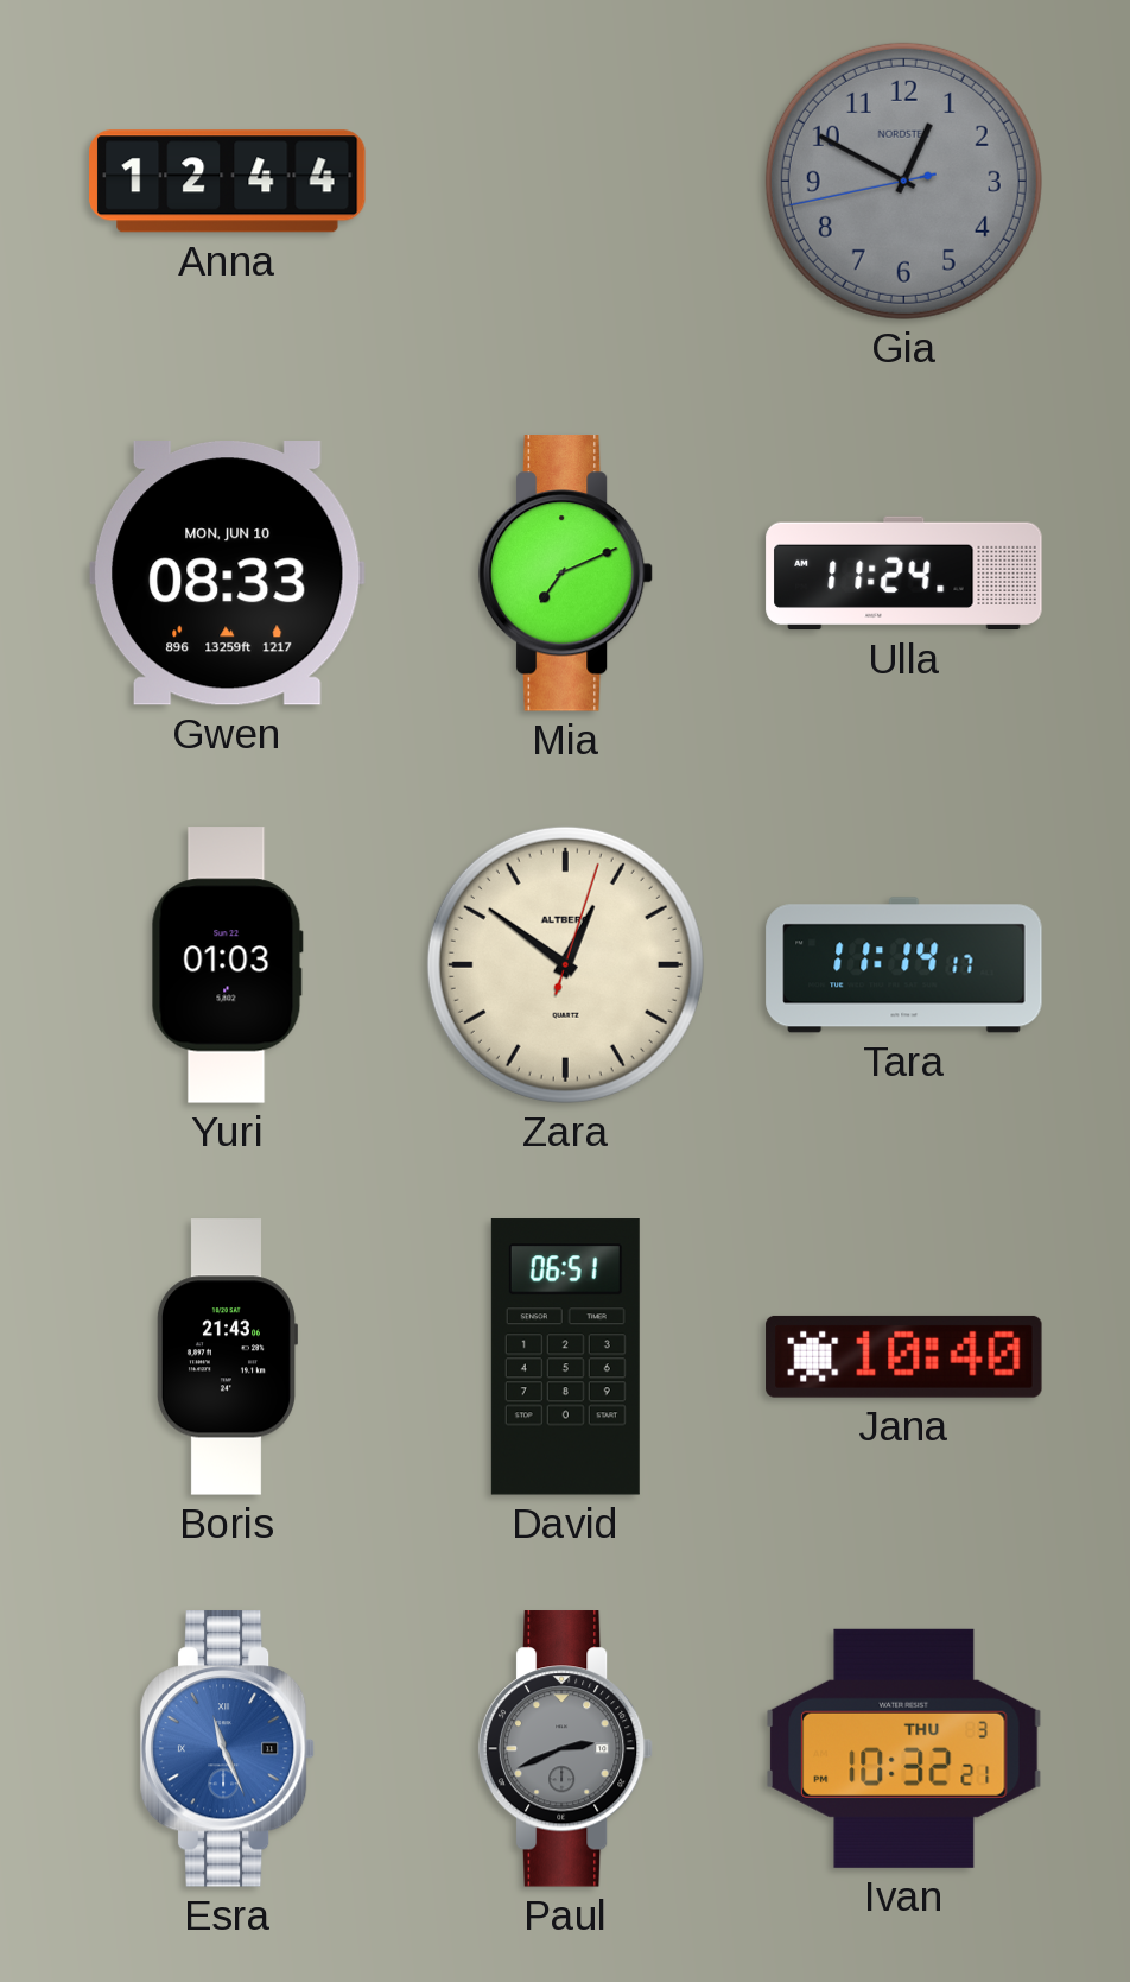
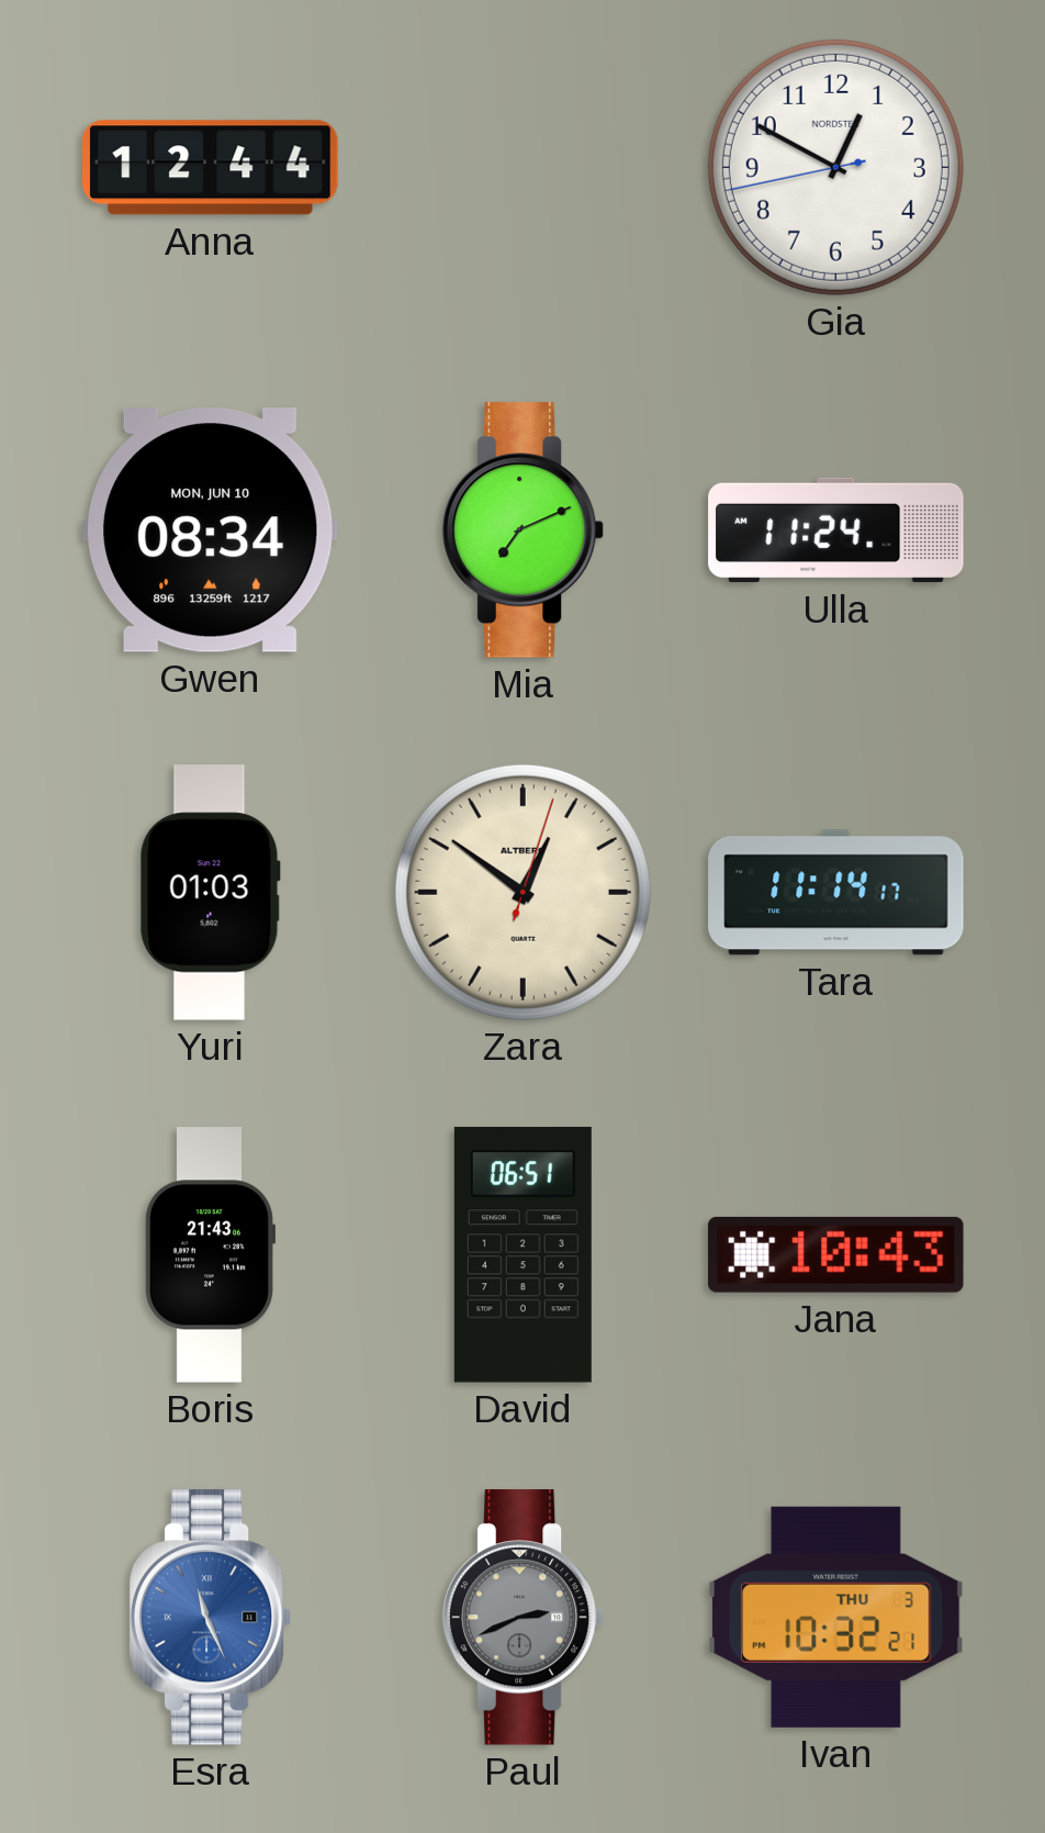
Gia dial: grey -> white (835, 167)
Gwen: 08:33 -> 08:34 (210, 530)
Jana: 10:40 -> 10:43 (836, 1254)
